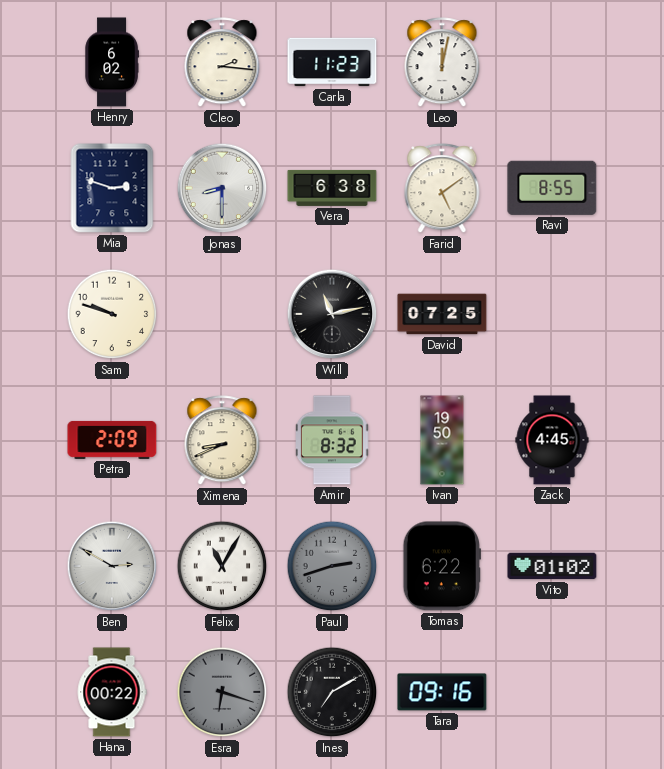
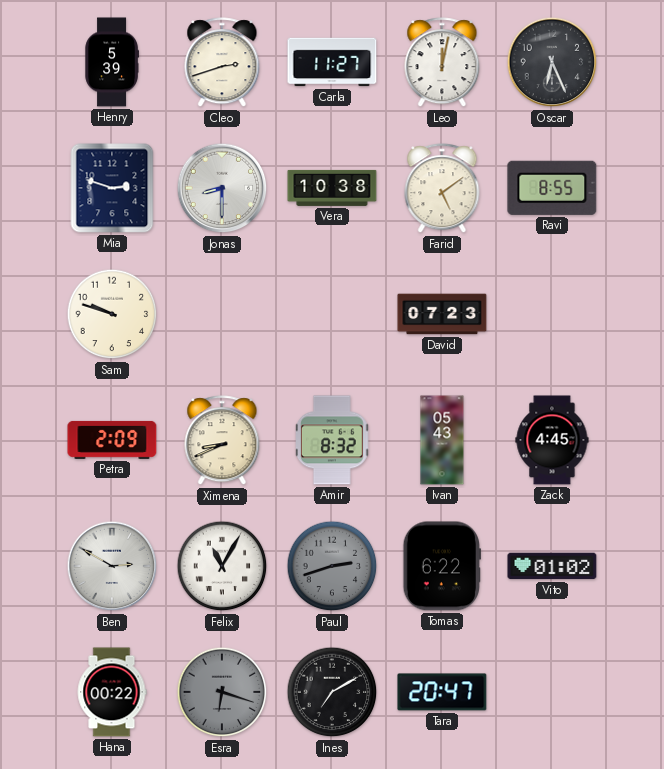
Henry: 6:02 -> 5:39 (112, 62)
Cleo: 2:16 -> 2:42 (222, 63)
Carla: 11:23 -> 11:27 (332, 62)
Oscar: none -> 6:26 (552, 62)
Vera: 6:38 -> 10:38 (332, 188)
Will: 11:13 -> none (332, 314)
David: 07:25 -> 07:23 (442, 314)
Ivan: 19:50 -> 05:43 (442, 440)
Tara: 09:16 -> 20:47 (442, 692)
